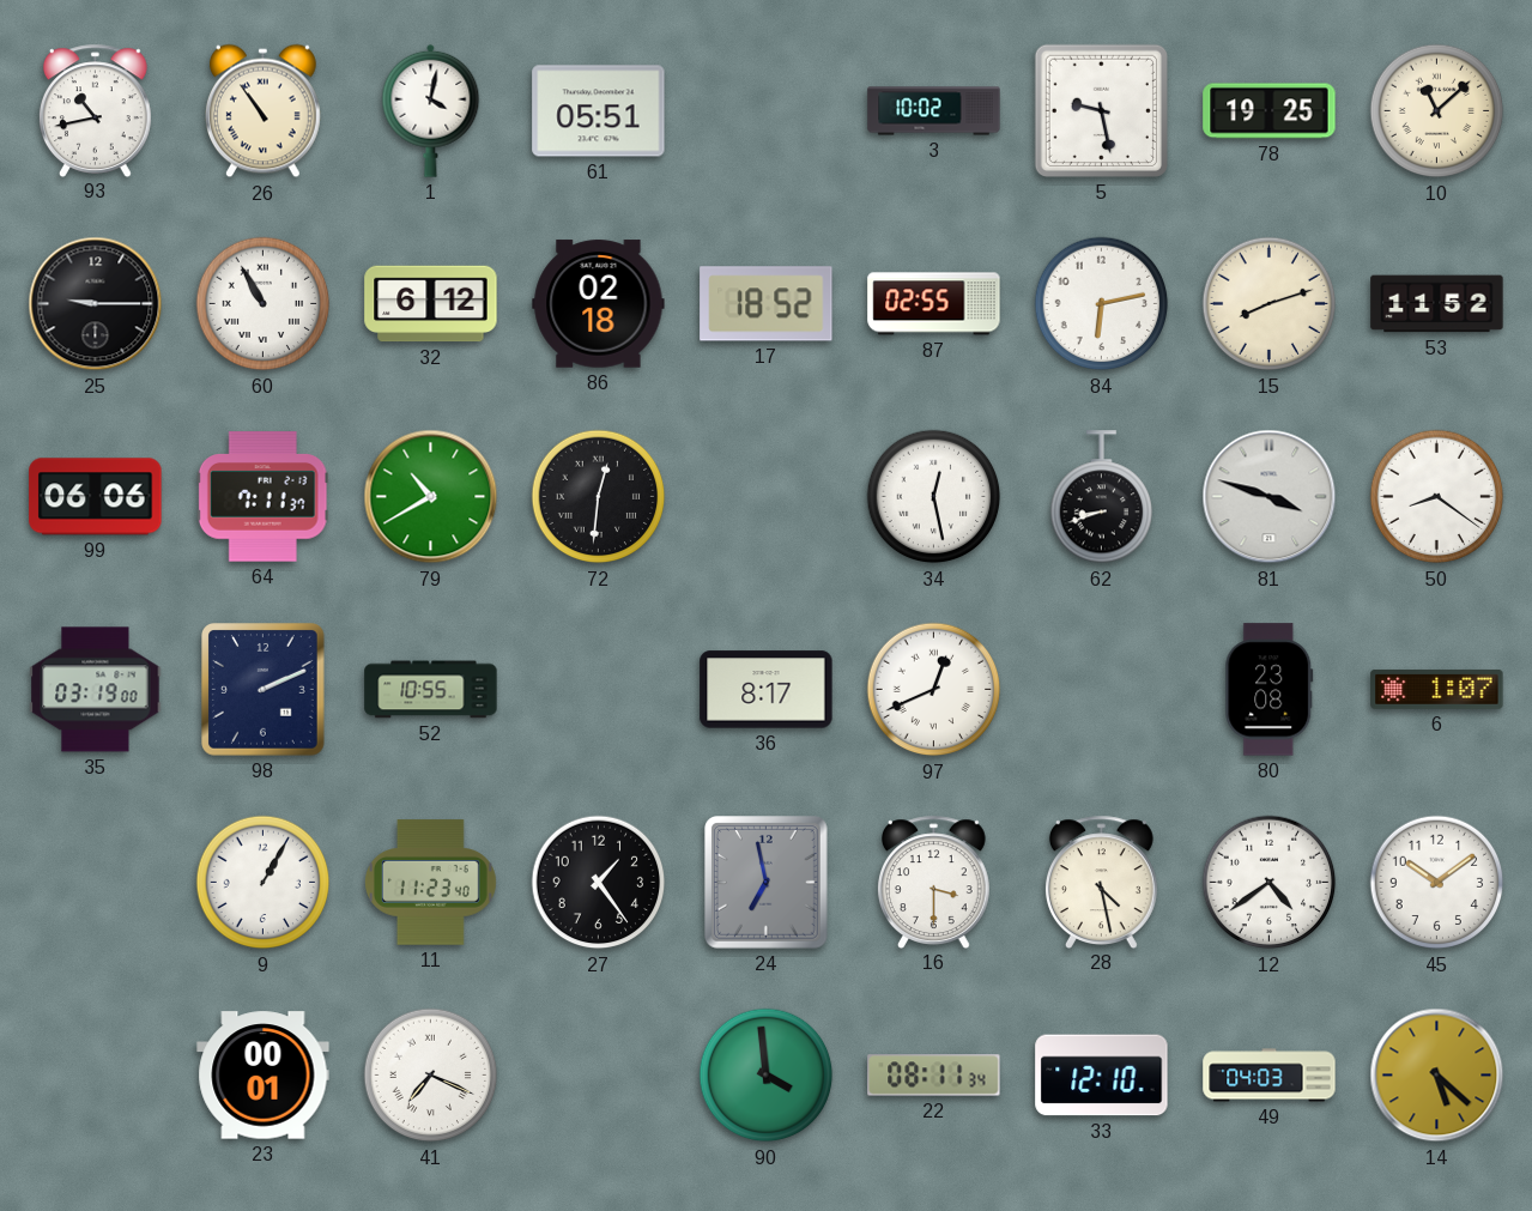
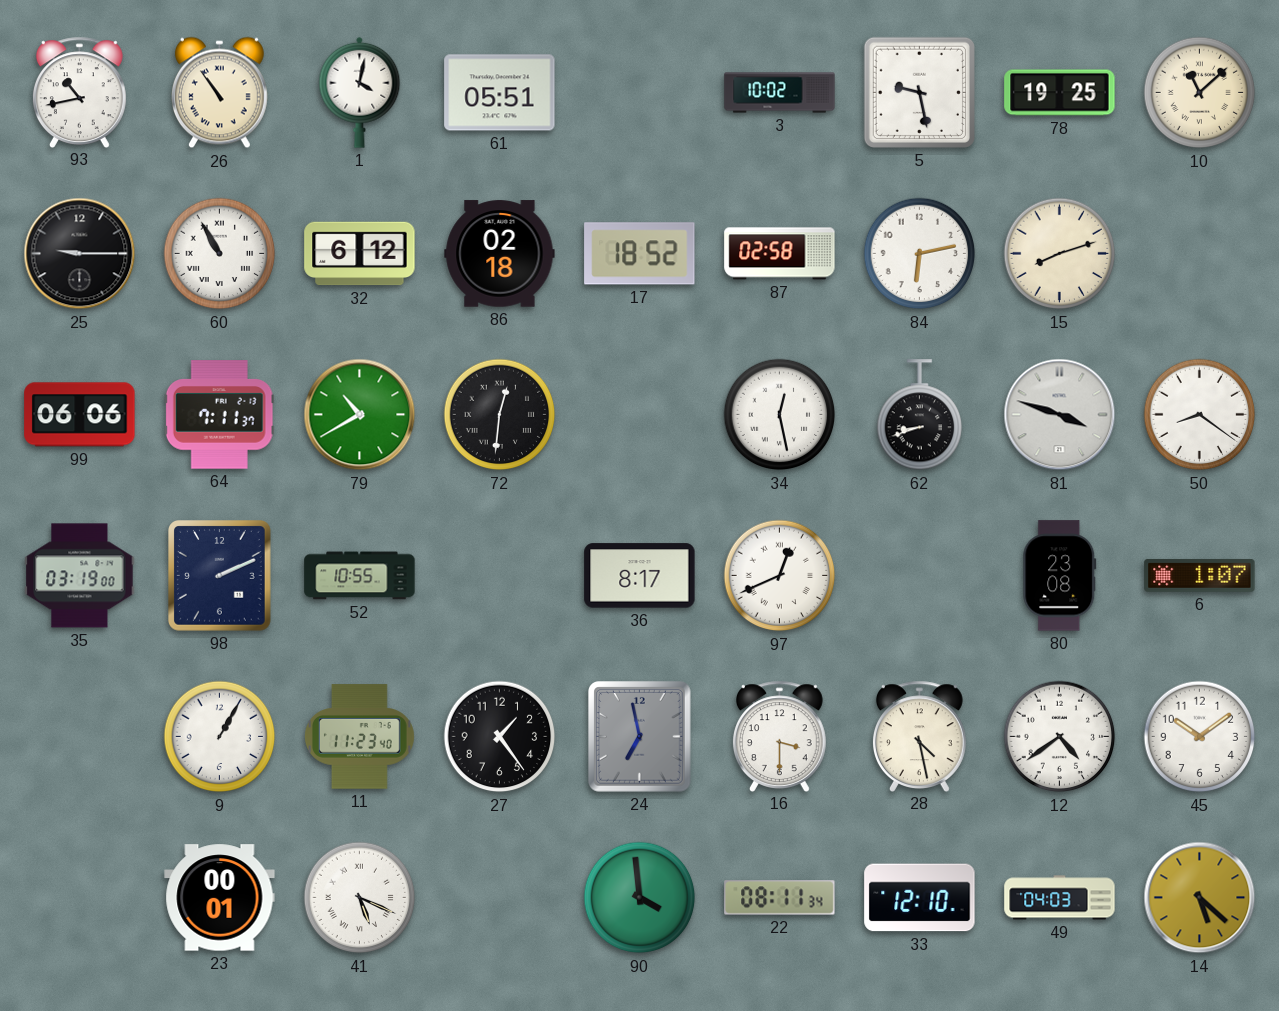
87: 02:55 -> 02:58 (780, 254)
53: 11:52 -> none (1437, 304)
41: 7:19 -> 5:19 (360, 898)
